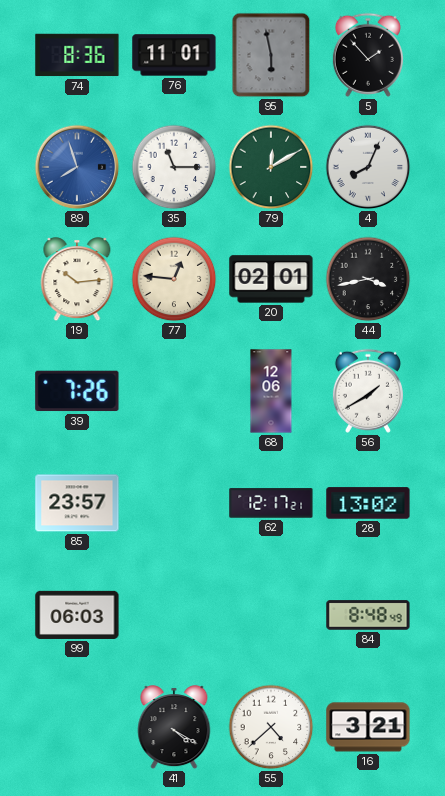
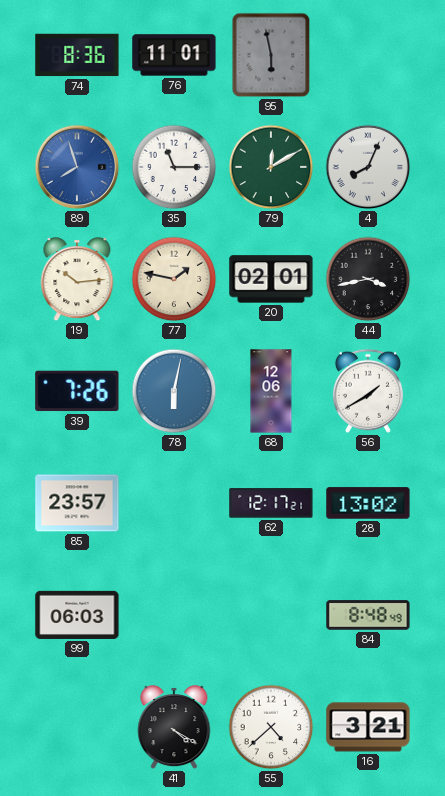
5: 1:53 -> none (368, 55)
77: 12:46 -> 1:47 (174, 279)
78: none -> 6:02 (174, 391)
